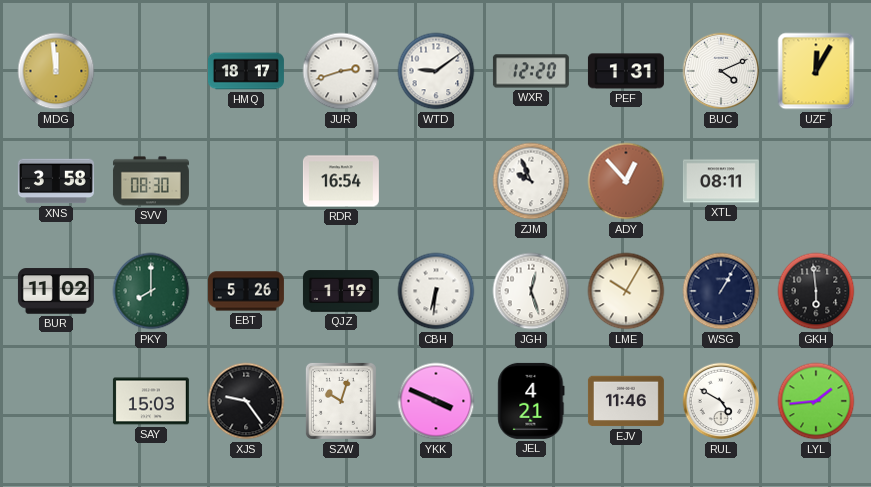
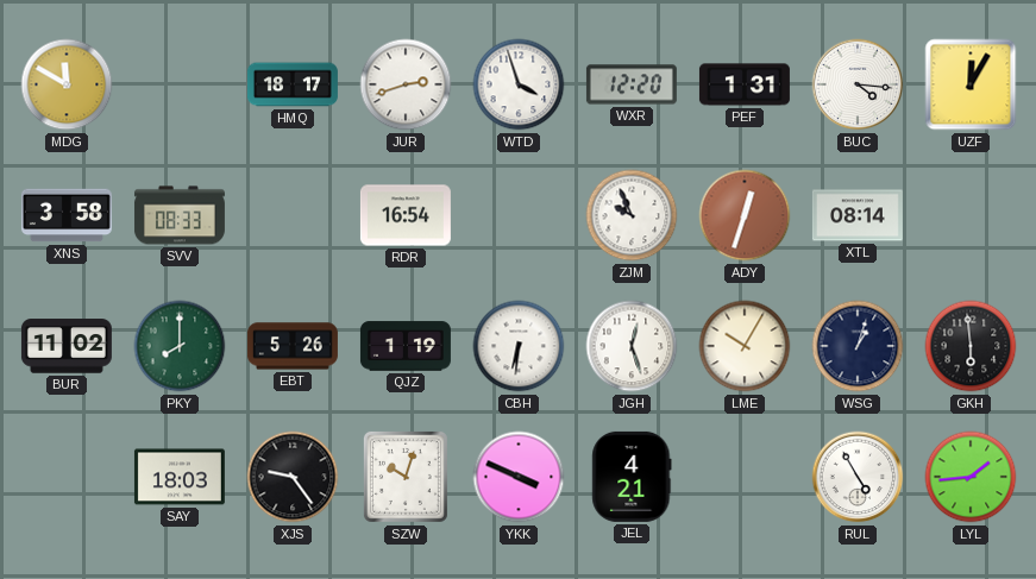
MDG: 11:59 -> 11:50 (67, 84)
WTD: 9:09 -> 3:57 (519, 84)
BUC: 4:11 -> 4:16 (858, 84)
SVV: 08:30 -> 08:33 (180, 215)
ADY: 12:53 -> 12:33 (745, 215)
XTL: 08:11 -> 08:14 (858, 215)
WSG: 1:05 -> 1:03 (858, 346)
SAY: 15:03 -> 18:03 (180, 477)
EJV: 11:46 -> none (626, 401)
RUL: 4:50 -> 4:55 (858, 477)
